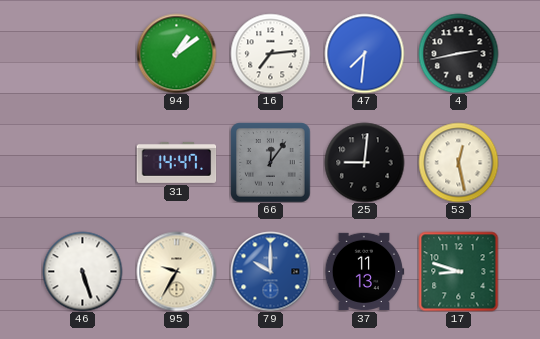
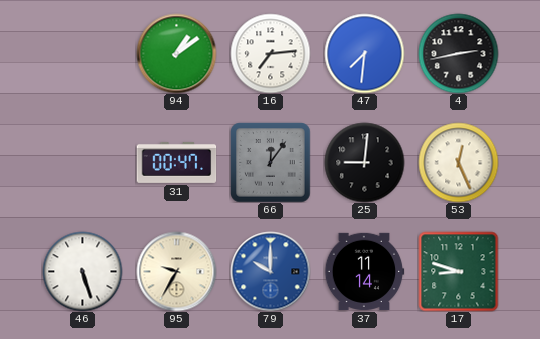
31: 14:47 -> 00:47 (176, 162)
53: 12:28 -> 12:26 (458, 162)
37: 11:13 -> 11:14 (364, 271)
